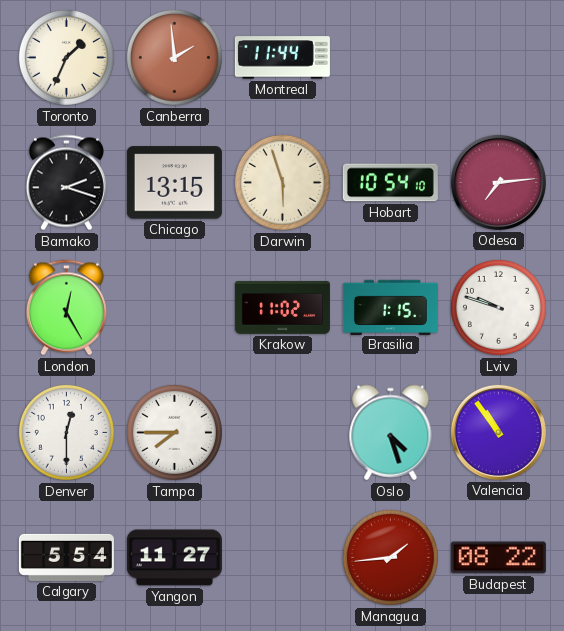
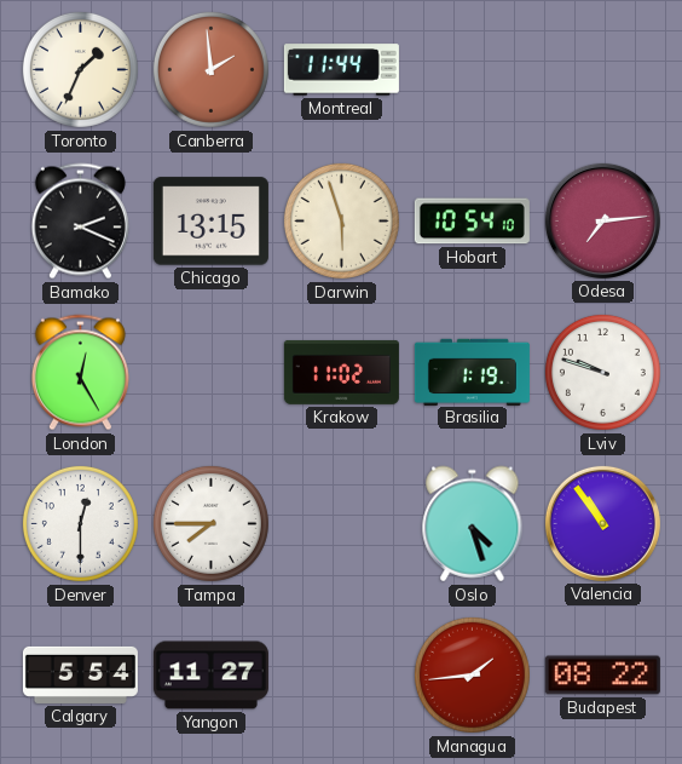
Bamako: 2:18 -> 2:19 (80, 222)
Brasilia: 1:15 -> 1:19 (472, 372)
